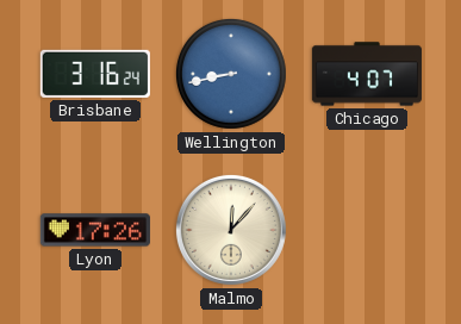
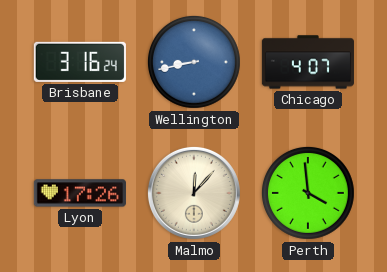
Perth: none -> 3:59 (308, 193)
